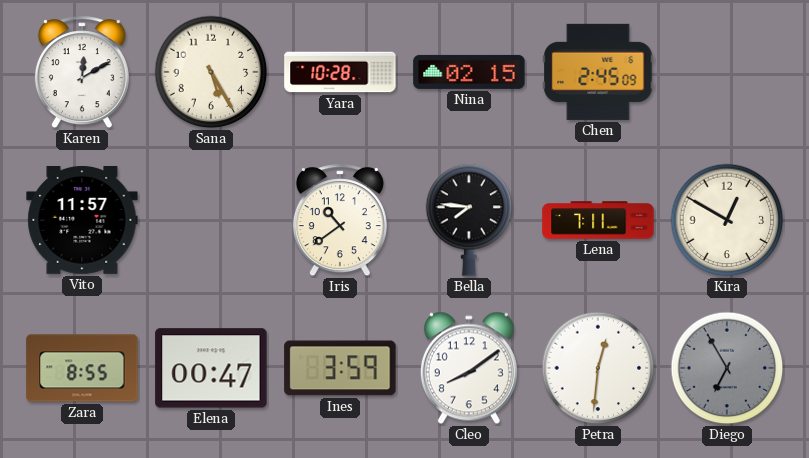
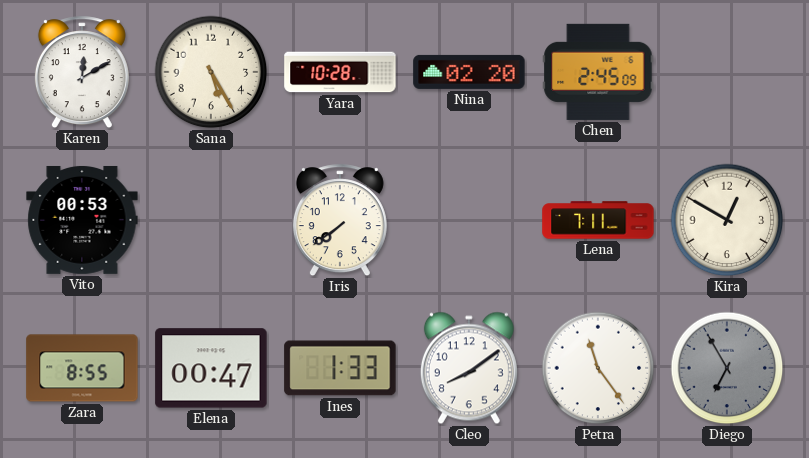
Nina: 02:15 -> 02:20 (469, 72)
Vito: 11:57 -> 00:53 (82, 220)
Iris: 10:39 -> 7:39 (340, 221)
Bella: 7:46 -> none (469, 220)
Ines: 3:59 -> 1:33 (340, 368)
Petra: 12:31 -> 11:24 (598, 368)
